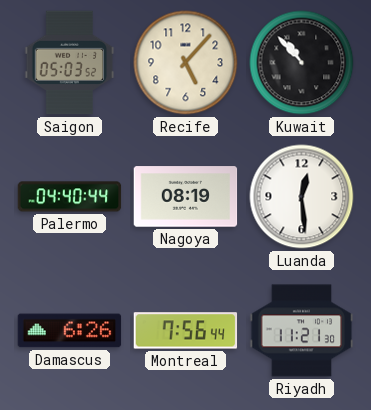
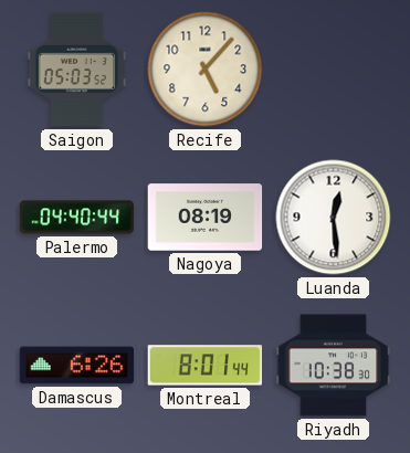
Kuwait: 10:53 -> none (302, 63)
Montreal: 7:56 -> 8:01 (206, 366)
Riyadh: 11:21 -> 10:38 (334, 366)
